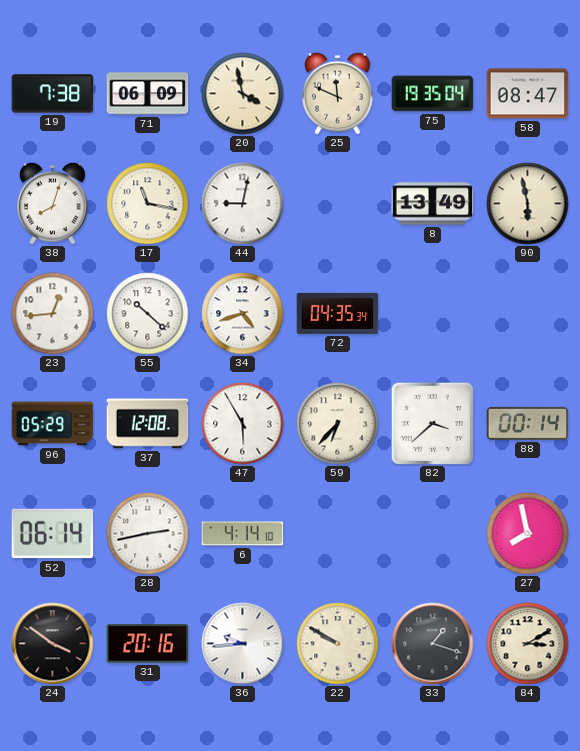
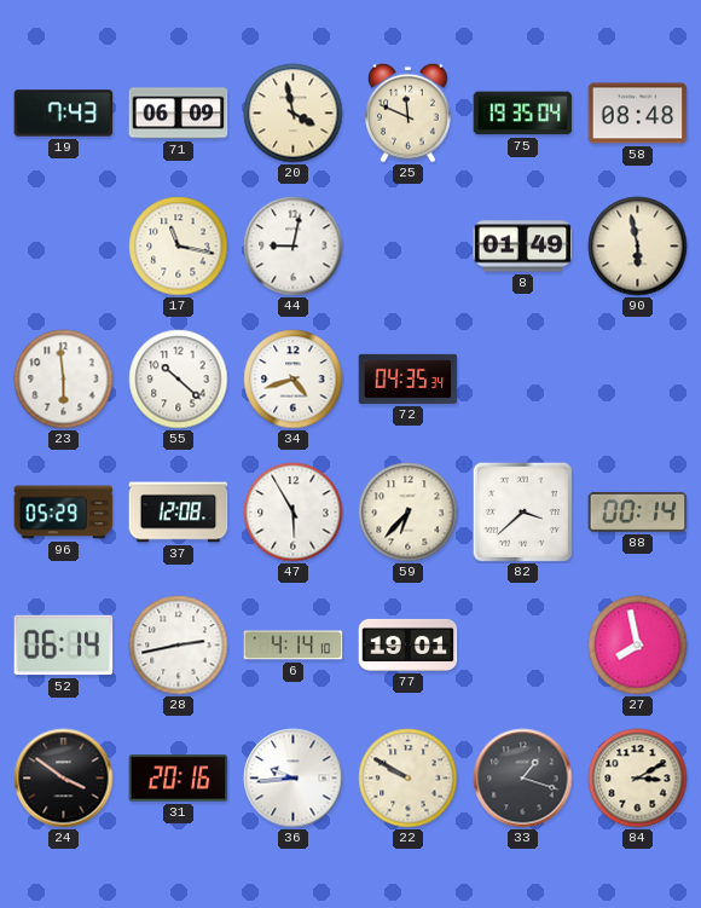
19: 7:38 -> 7:43 (64, 114)
58: 08:47 -> 08:48 (638, 114)
38: 8:03 -> none (53, 203)
8: 13:49 -> 01:49 (523, 247)
23: 12:44 -> 5:59 (64, 380)
77: none -> 19:01 (409, 644)
